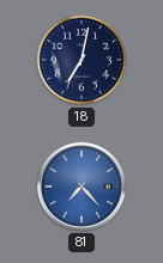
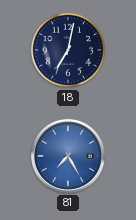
81: 7:23 -> 7:25 (68, 156)
